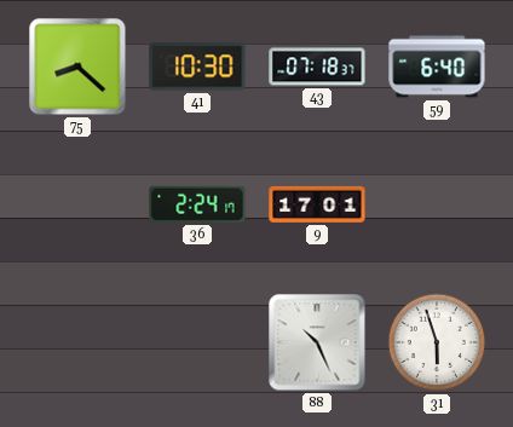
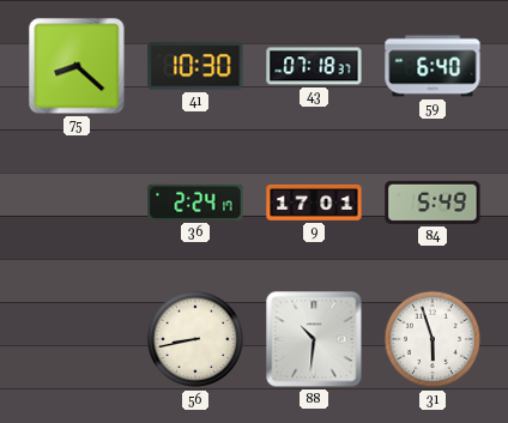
84: none -> 5:49 (433, 203)
56: none -> 8:43 (195, 339)
88: 10:26 -> 10:31 (314, 339)
